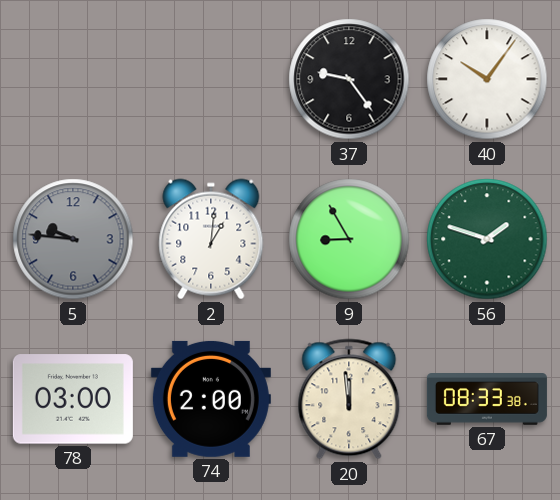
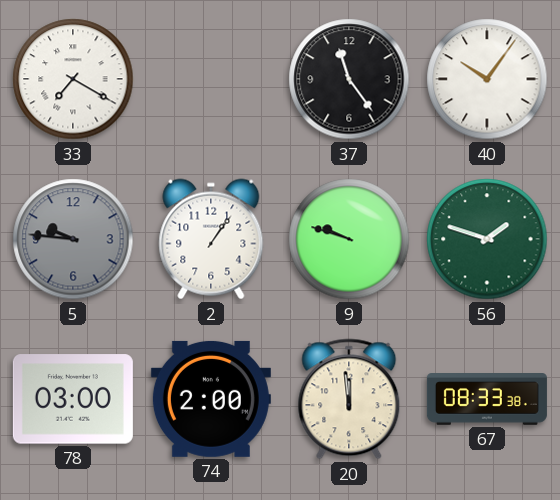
33: none -> 7:20 (73, 79)
37: 9:24 -> 11:24 (349, 79)
2: 1:01 -> 1:06 (211, 239)
9: 8:55 -> 9:48 (349, 239)
